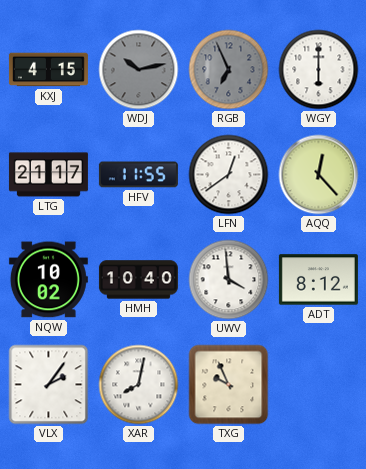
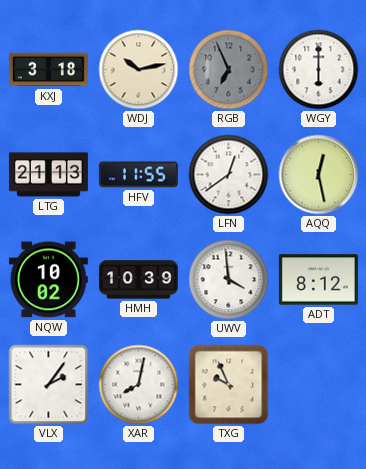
KXJ: 4:15 -> 3:18 (48, 70)
WDJ dial: grey -> cream (139, 70)
LTG: 21:17 -> 21:13 (48, 175)
AQQ: 12:23 -> 12:28 (319, 175)
HMH: 10:40 -> 10:39 (138, 280)
